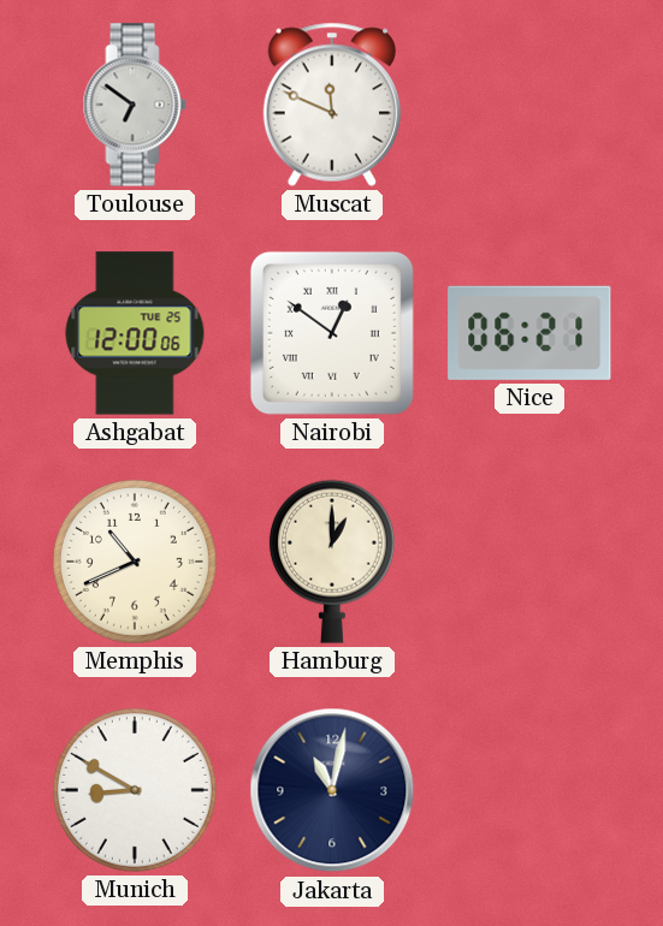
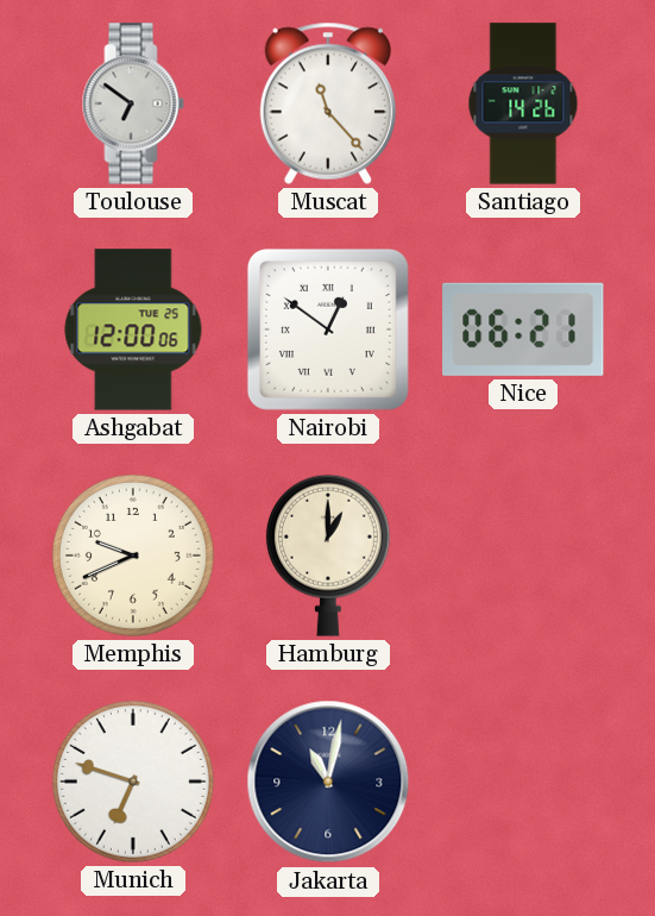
Muscat: 11:49 -> 11:23 (327, 103)
Santiago: none -> 14:26 (523, 103)
Memphis: 10:41 -> 9:41 (133, 556)
Munich: 8:50 -> 6:48 (133, 782)
